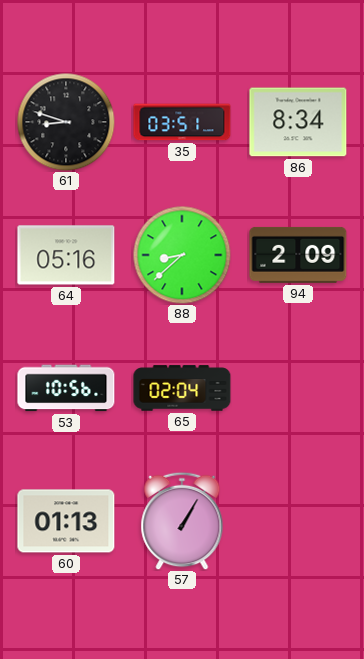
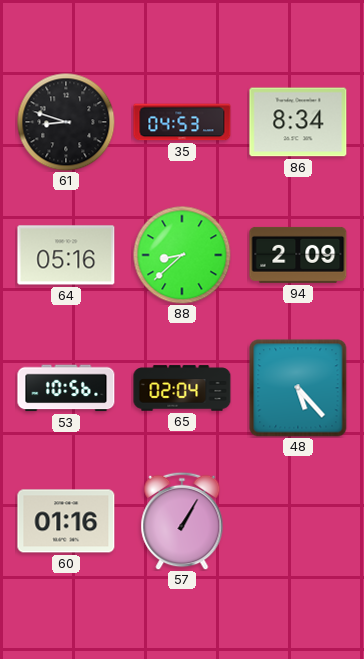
35: 03:51 -> 04:53 (182, 122)
48: none -> 5:23 (298, 388)
60: 01:13 -> 01:16 (66, 521)
